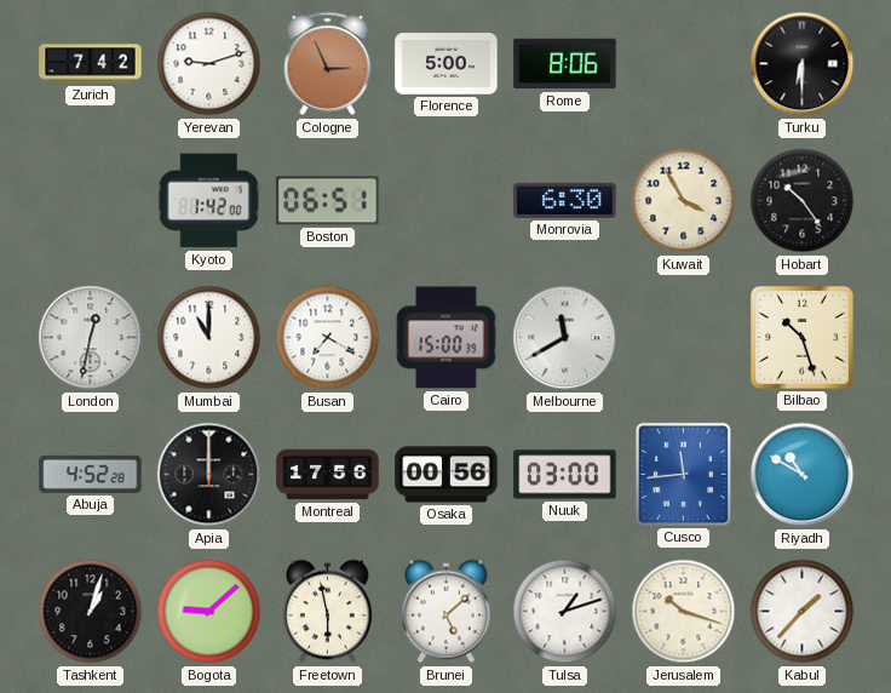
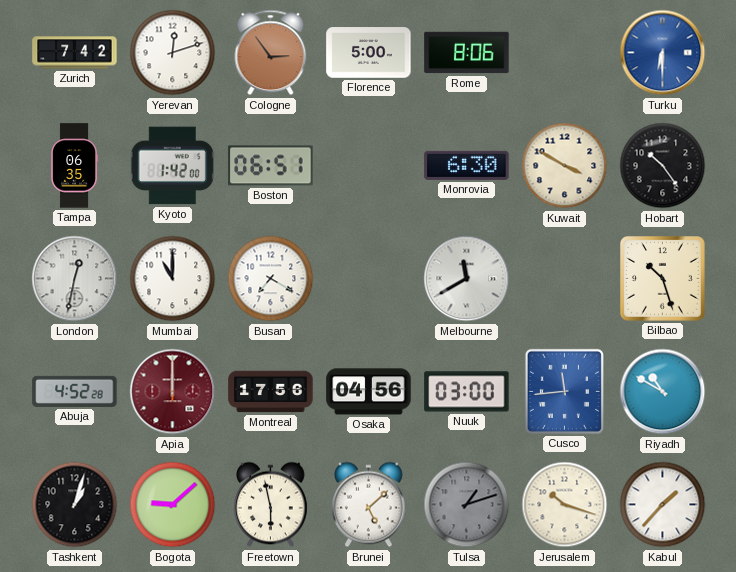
Yerevan: 9:12 -> 12:12 (173, 53)
Cologne: 2:56 -> 2:54 (271, 53)
Turku dial: black -> blue (663, 53)
Tampa: none -> 06:35 (75, 166)
Kuwait: 3:55 -> 3:50 (565, 166)
Cairo: 15:00 -> none (447, 338)
Apia dial: black -> burgundy (173, 392)
Osaka: 00:56 -> 04:56 (369, 392)
Tulsa dial: white -> grey (467, 505)
